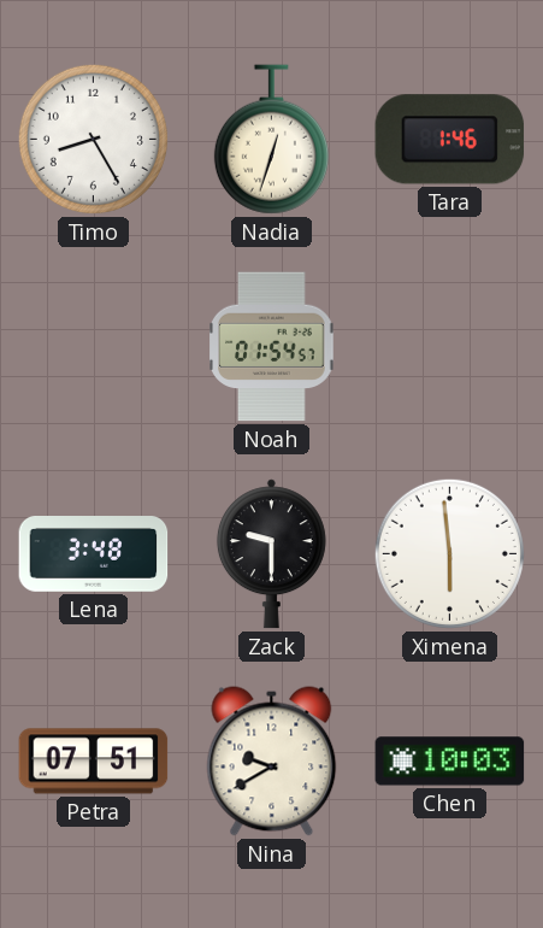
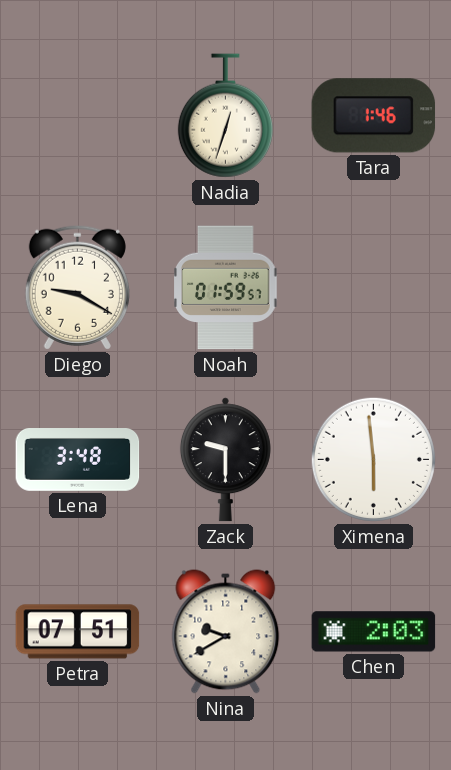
Timo: 8:25 -> none (93, 139)
Diego: none -> 9:20 (77, 287)
Noah: 01:54 -> 01:59 (226, 288)
Chen: 10:03 -> 2:03 (374, 632)
